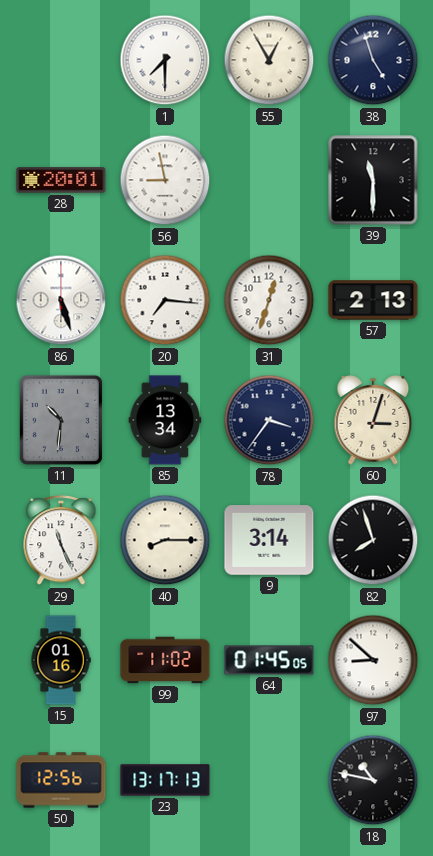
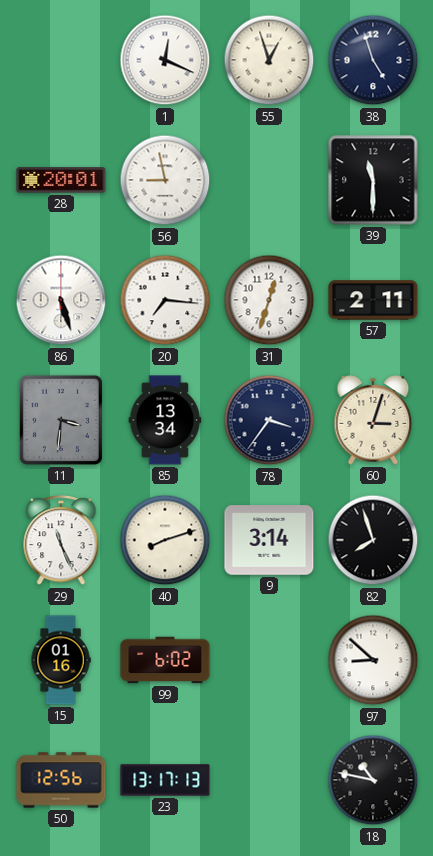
1: 7:30 -> 12:19 (165, 60)
55: 12:55 -> 12:57 (269, 60)
57: 2:13 -> 2:11 (373, 300)
11: 10:31 -> 3:31 (61, 420)
40: 8:15 -> 8:12 (165, 540)
99: 11:02 -> 6:02 (165, 660)
64: 01:45 -> none (269, 660)
